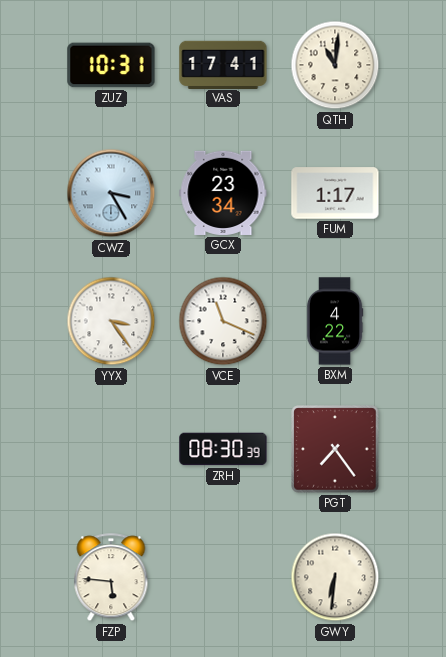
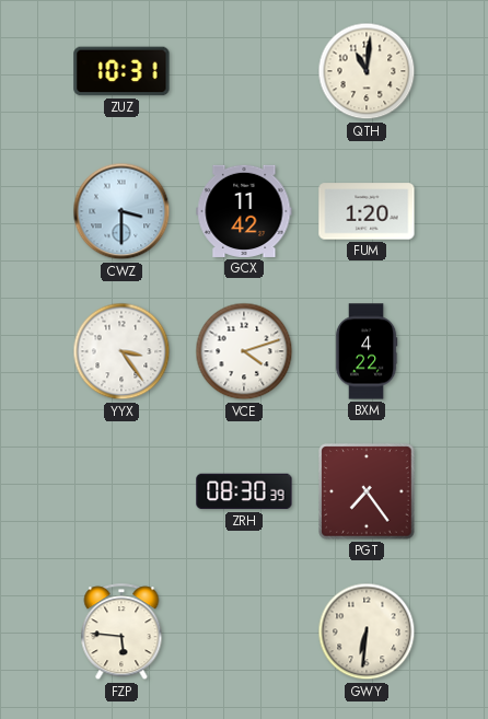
VAS: 17:41 -> none (223, 64)
CWZ: 3:25 -> 3:30 (121, 211)
GCX: 23:34 -> 11:42 (244, 211)
FUM: 1:17 -> 1:20 (367, 211)
VCE: 11:19 -> 4:12 (244, 351)
